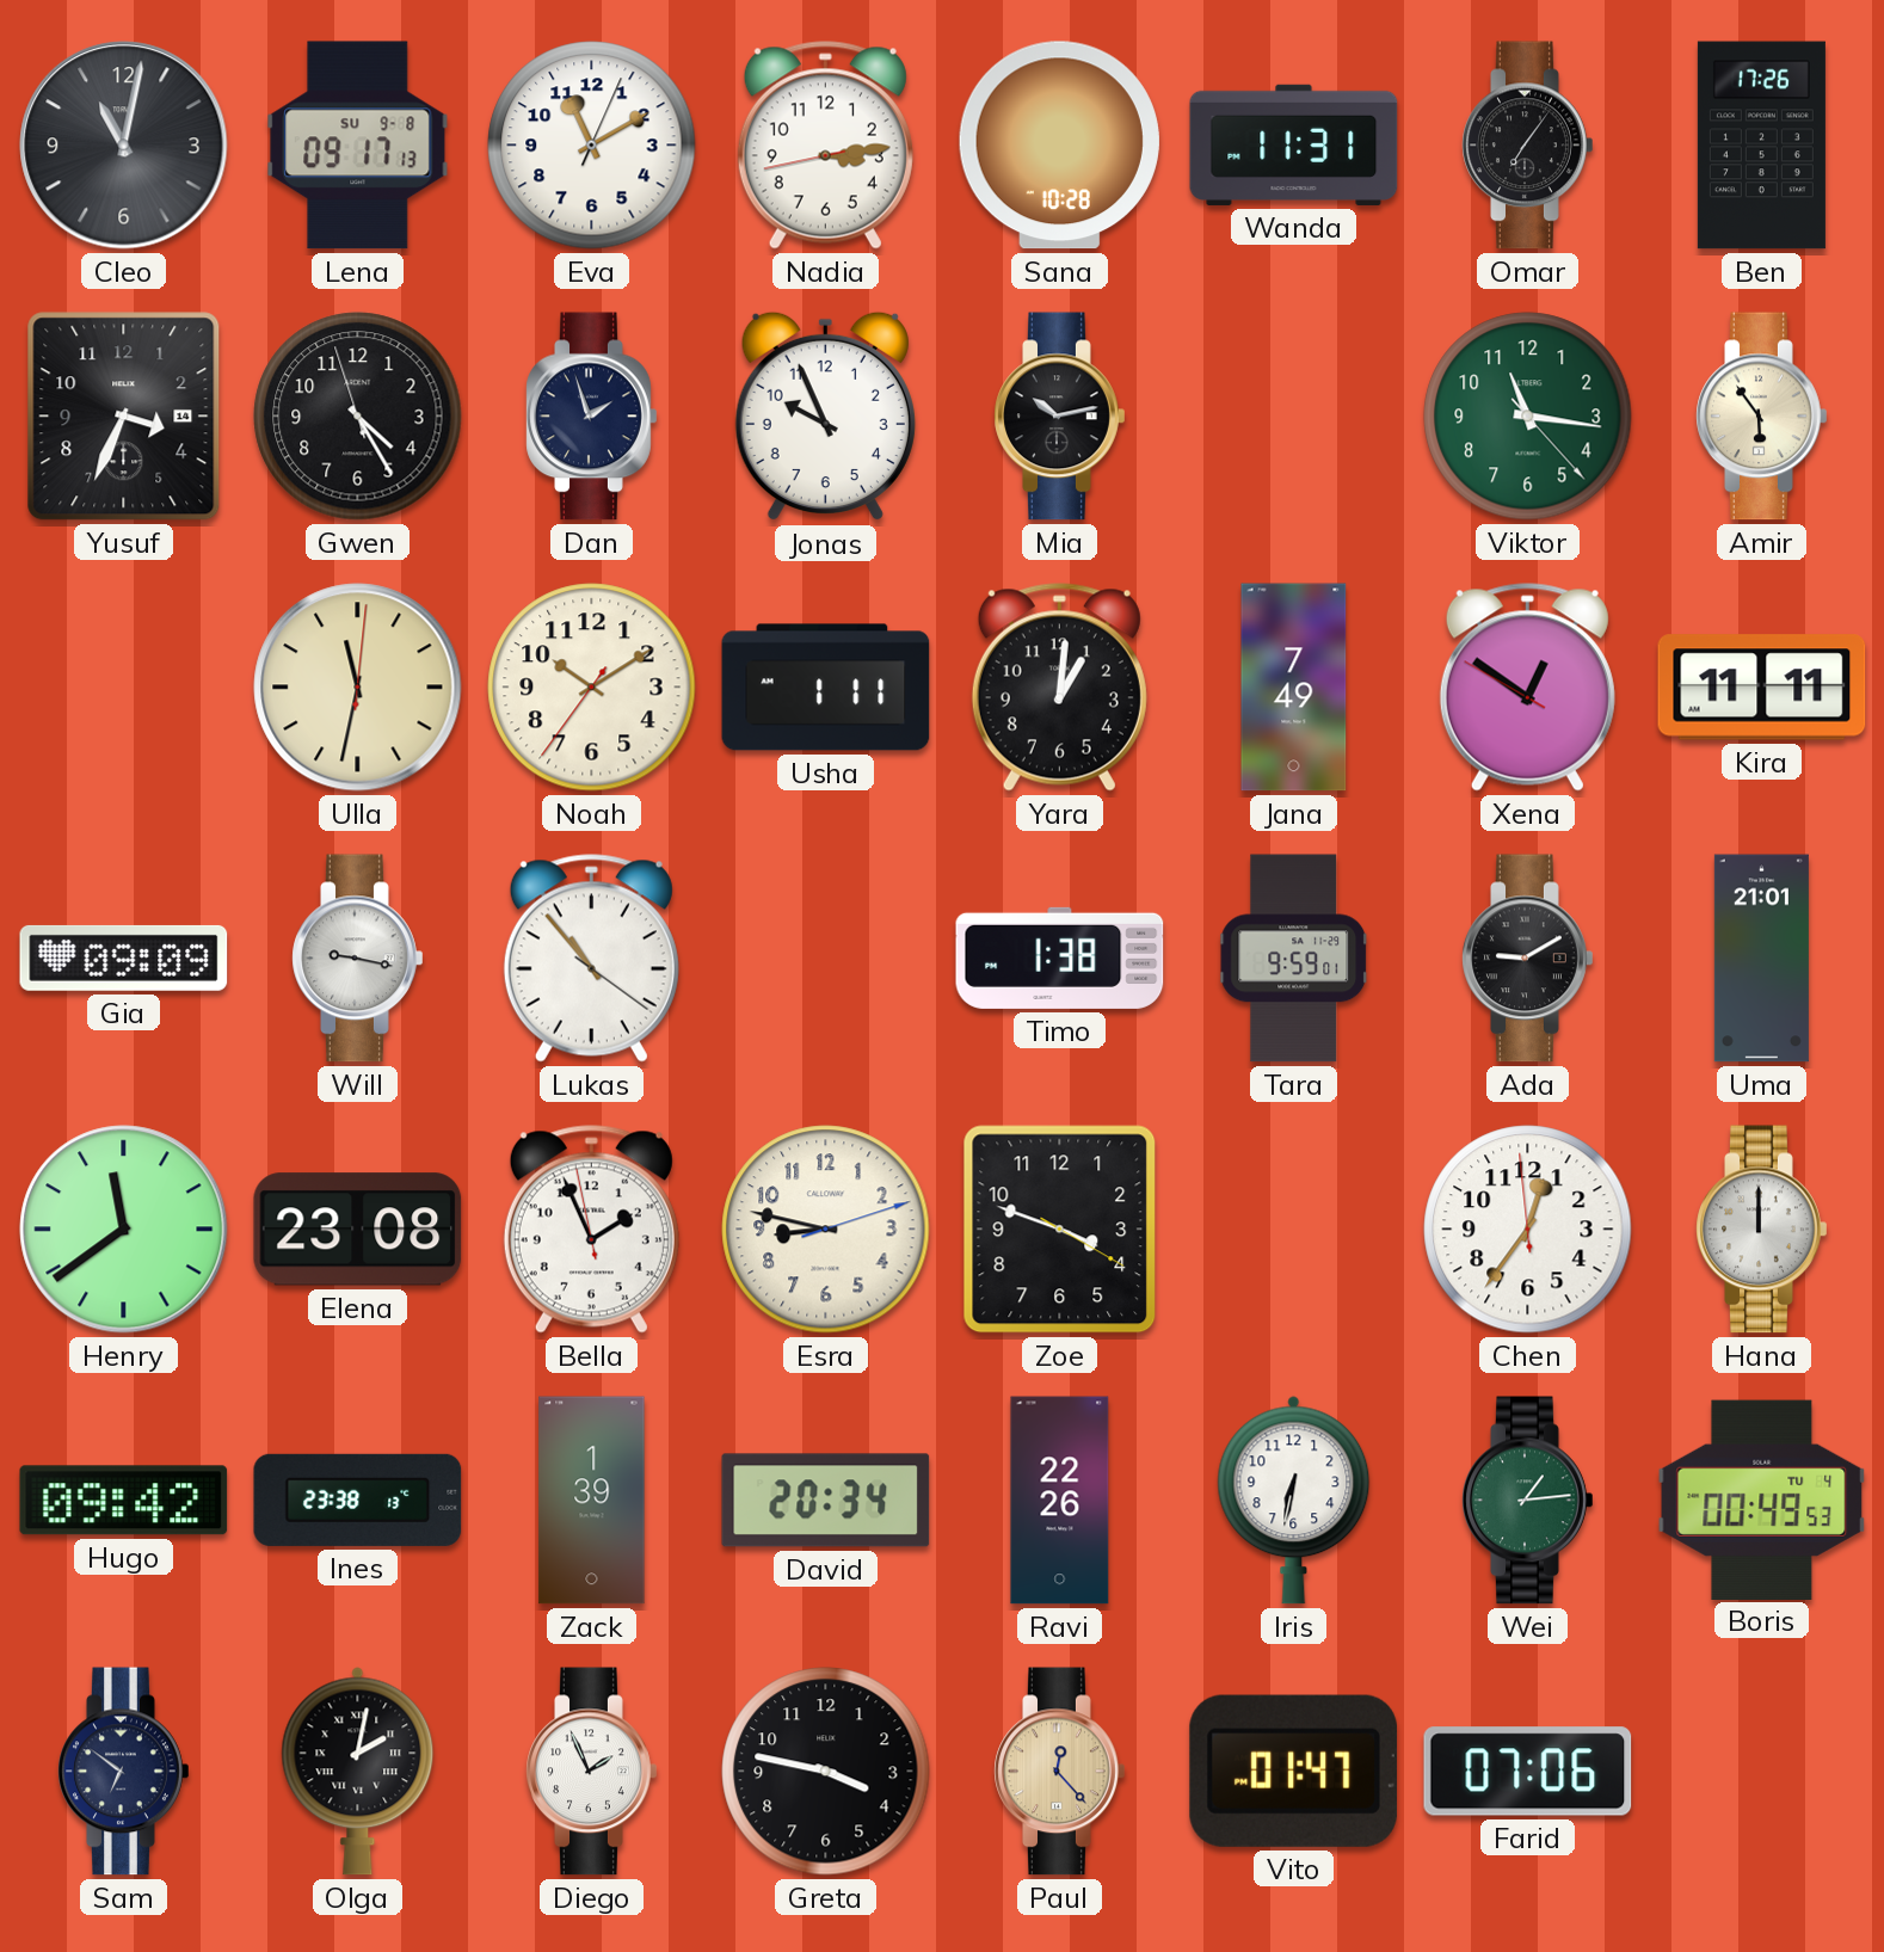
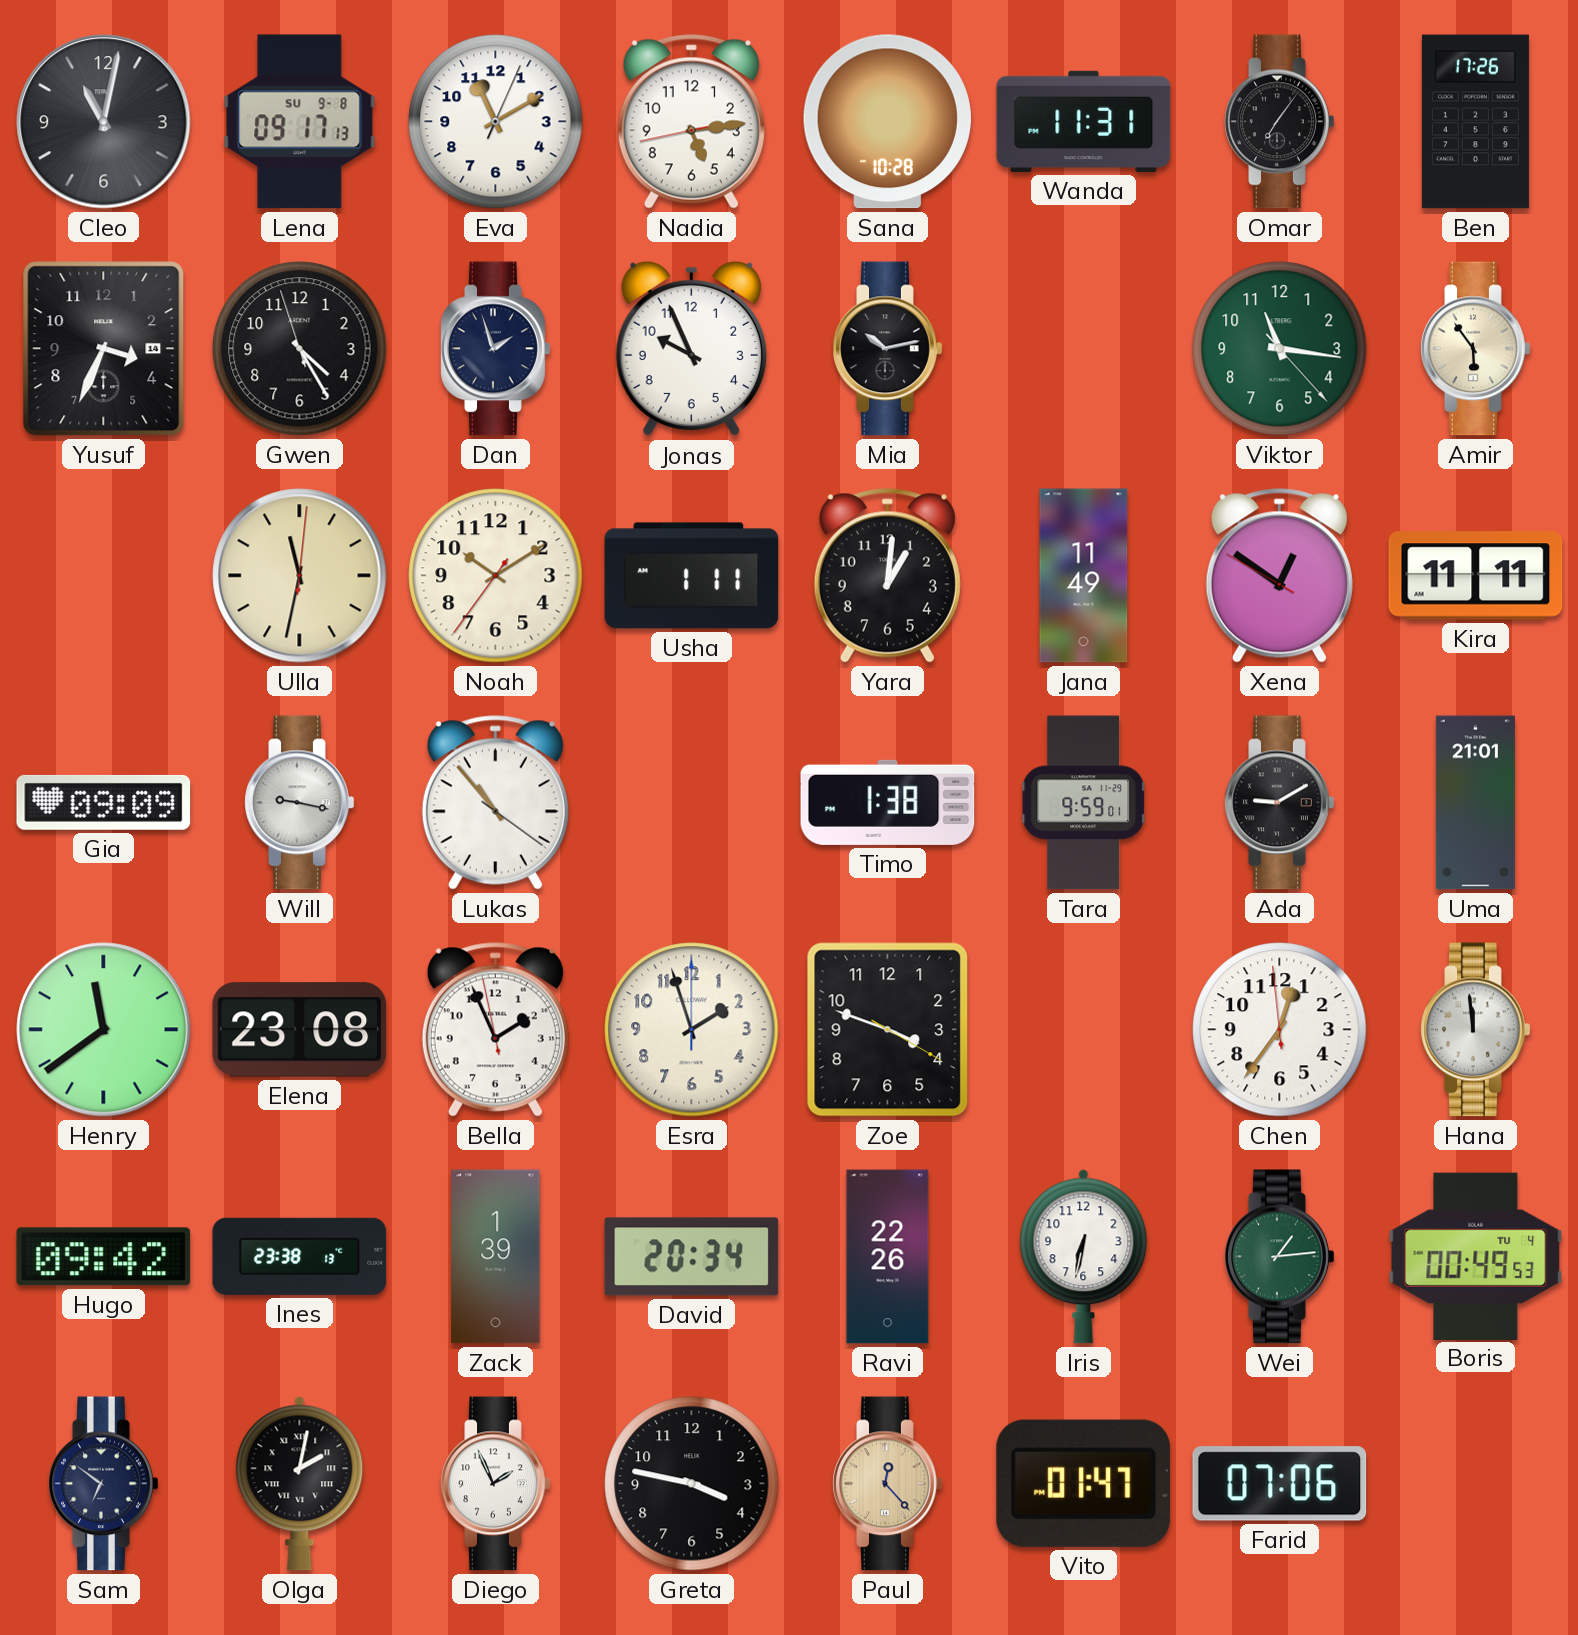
Nadia: 3:13 -> 5:13 (691, 122)
Jana: 7:49 -> 11:49 (1084, 576)
Esra: 8:47 -> 1:57 (692, 1030)
Hana: 12:00 -> 11:59 (1476, 1030)
